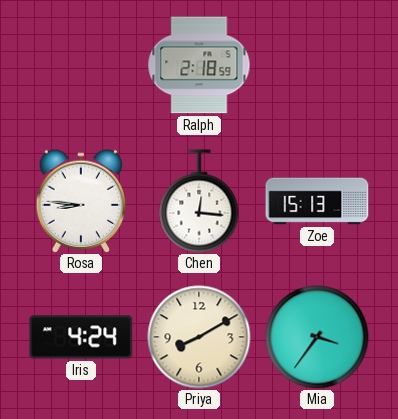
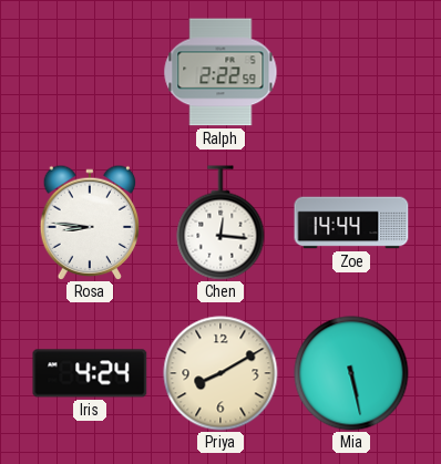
Ralph: 2:18 -> 2:22 (221, 72)
Zoe: 15:13 -> 14:44 (351, 223)
Mia: 3:36 -> 5:28 (351, 373)
